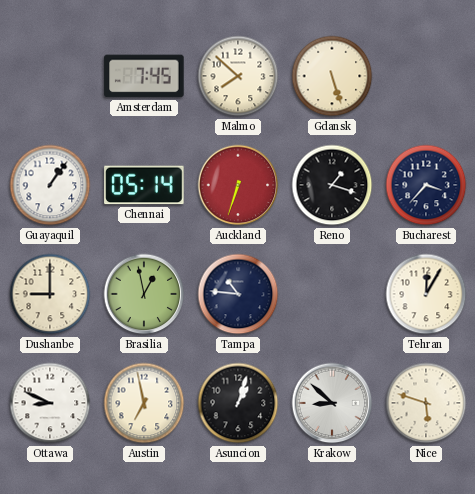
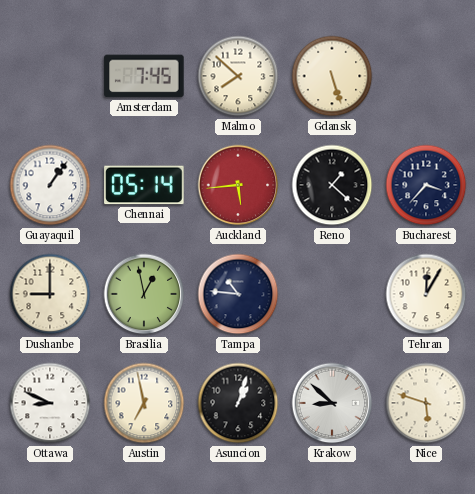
Auckland: 6:33 -> 5:44 (238, 185)
Reno: 1:18 -> 1:22 (332, 185)
